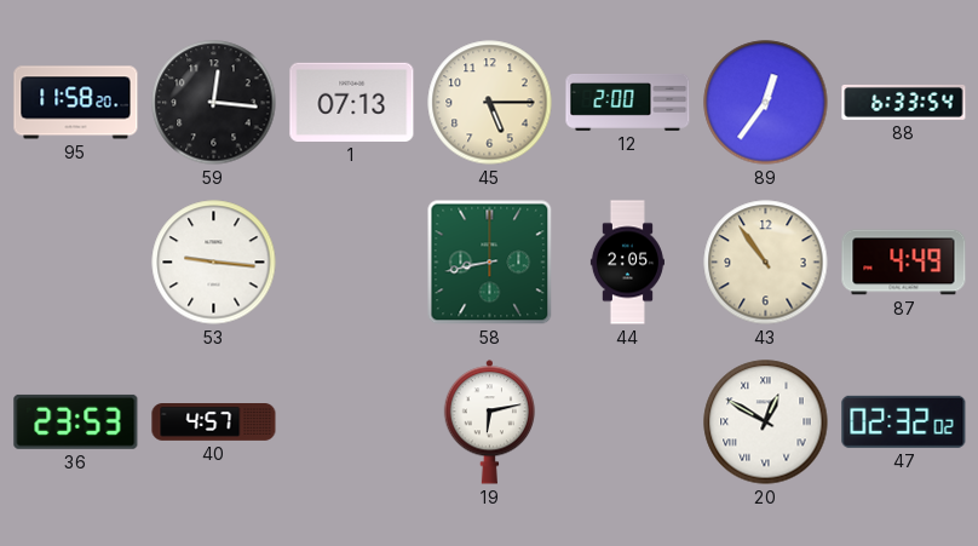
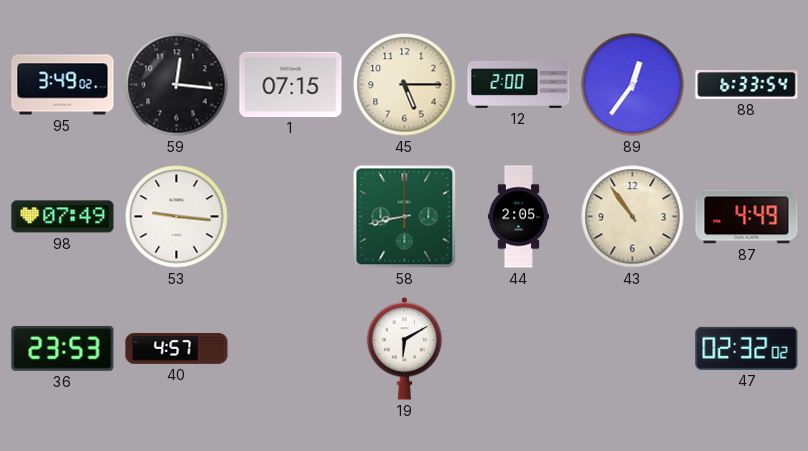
95: 11:58 -> 3:49 (63, 85)
1: 07:13 -> 07:15 (291, 84)
98: none -> 07:49 (63, 217)
19: 6:13 -> 6:10 (405, 349)
20: 12:50 -> none (766, 423)
